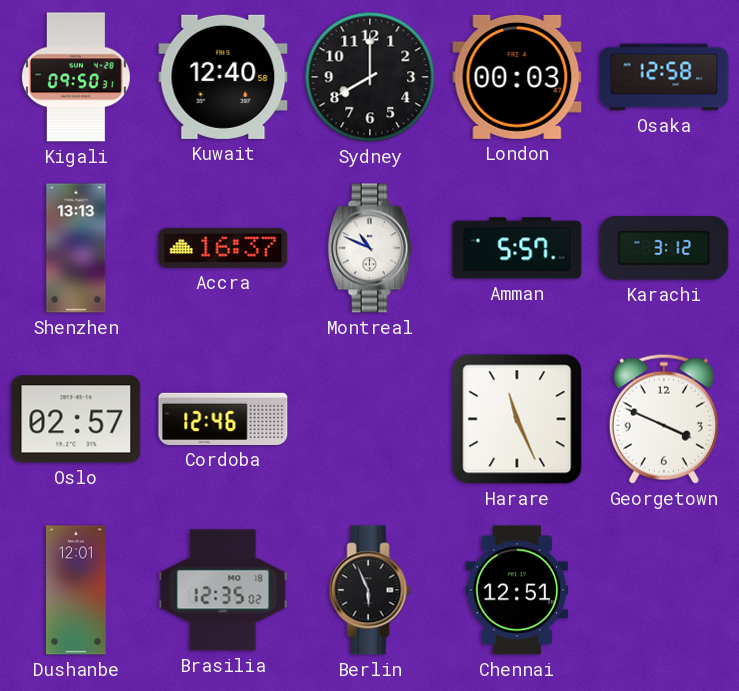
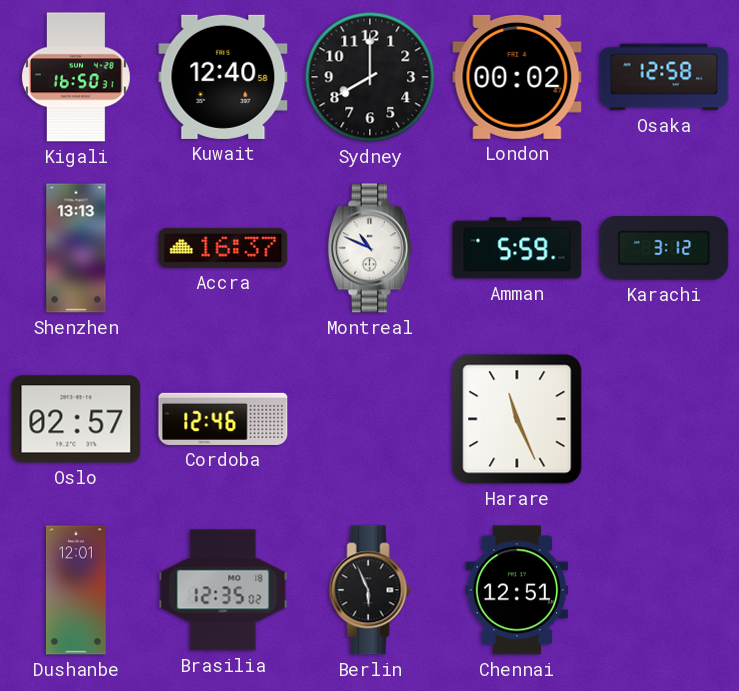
Kigali: 09:50 -> 16:50 (76, 77)
London: 00:03 -> 00:02 (517, 77)
Amman: 5:57 -> 5:59 (517, 248)
Georgetown: 3:49 -> none (664, 419)
